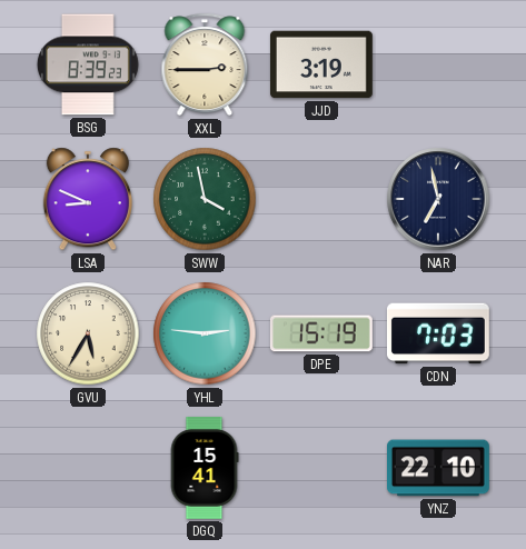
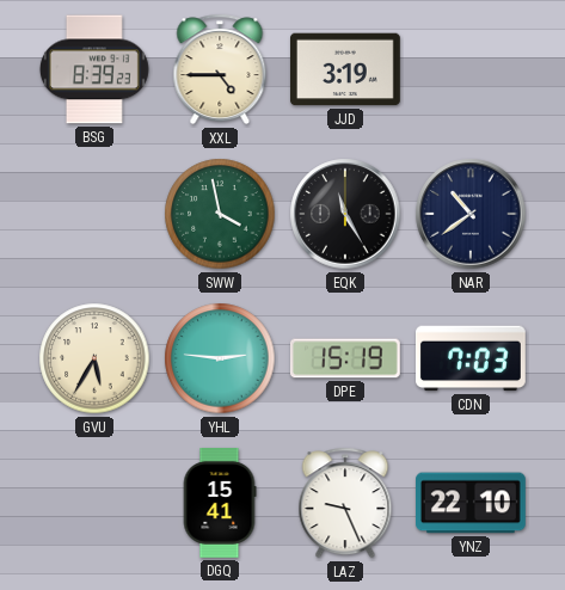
XXL: 2:45 -> 4:45 (220, 69)
LSA: 8:49 -> none (88, 199)
EQK: none -> 11:25 (345, 214)
NAR: 6:58 -> 10:39 (471, 214)
LAZ: none -> 9:26 (345, 503)
